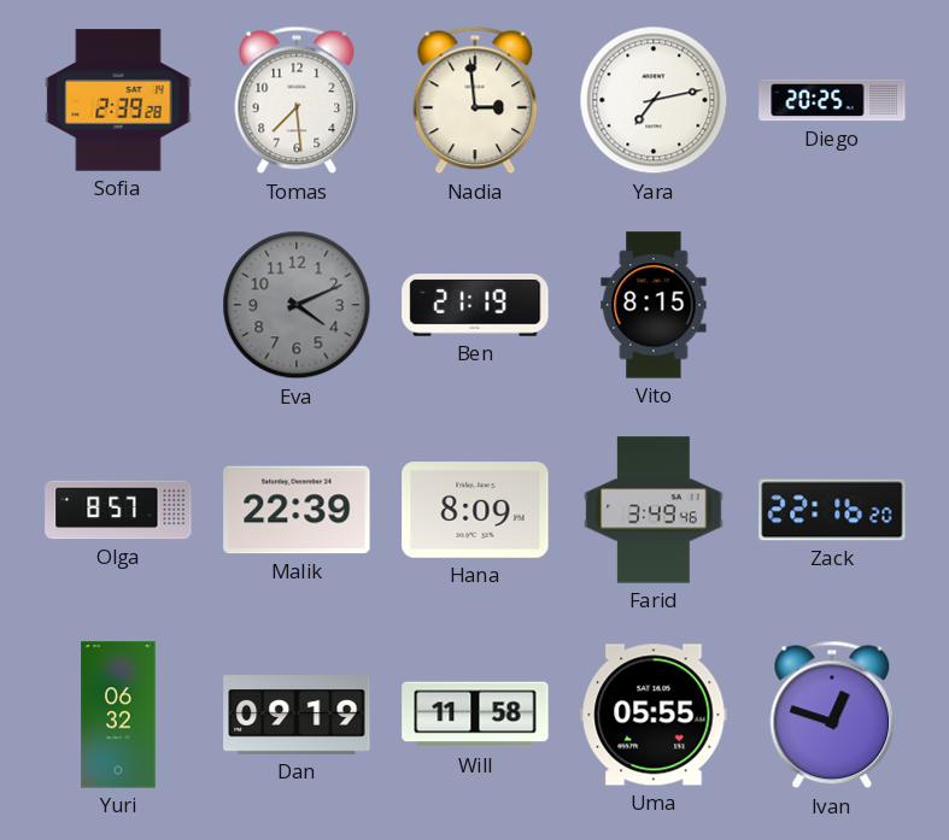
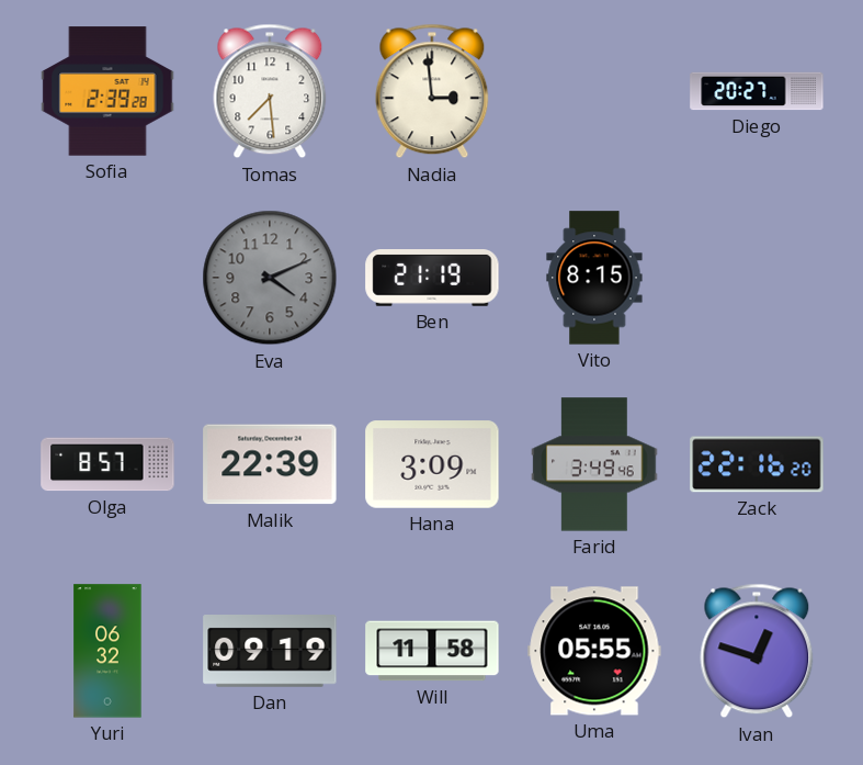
Yara: 7:13 -> none (654, 100)
Diego: 20:25 -> 20:27 (757, 91)
Hana: 8:09 -> 3:09 (432, 464)
